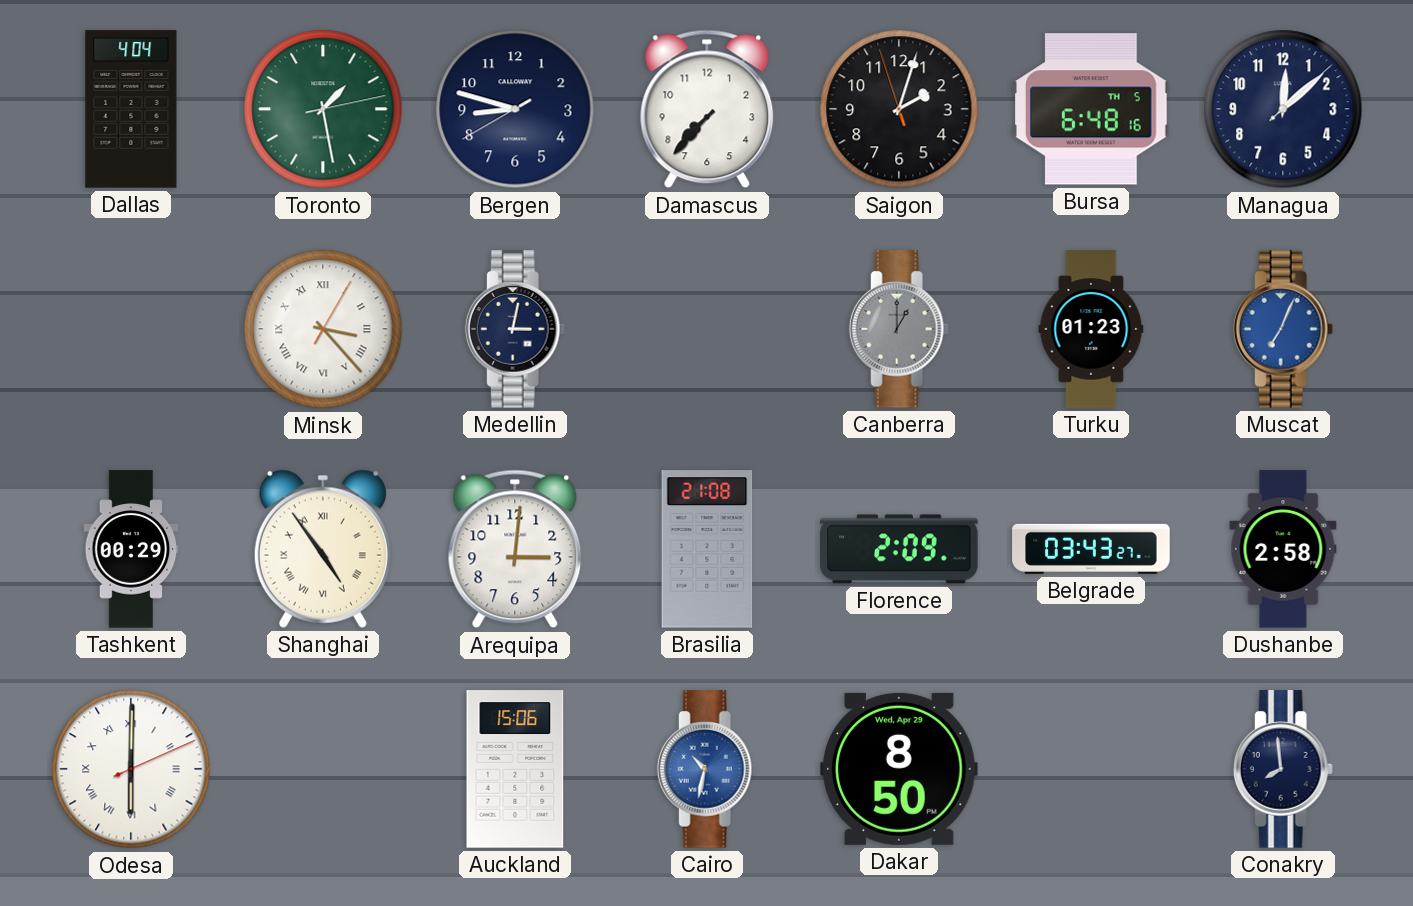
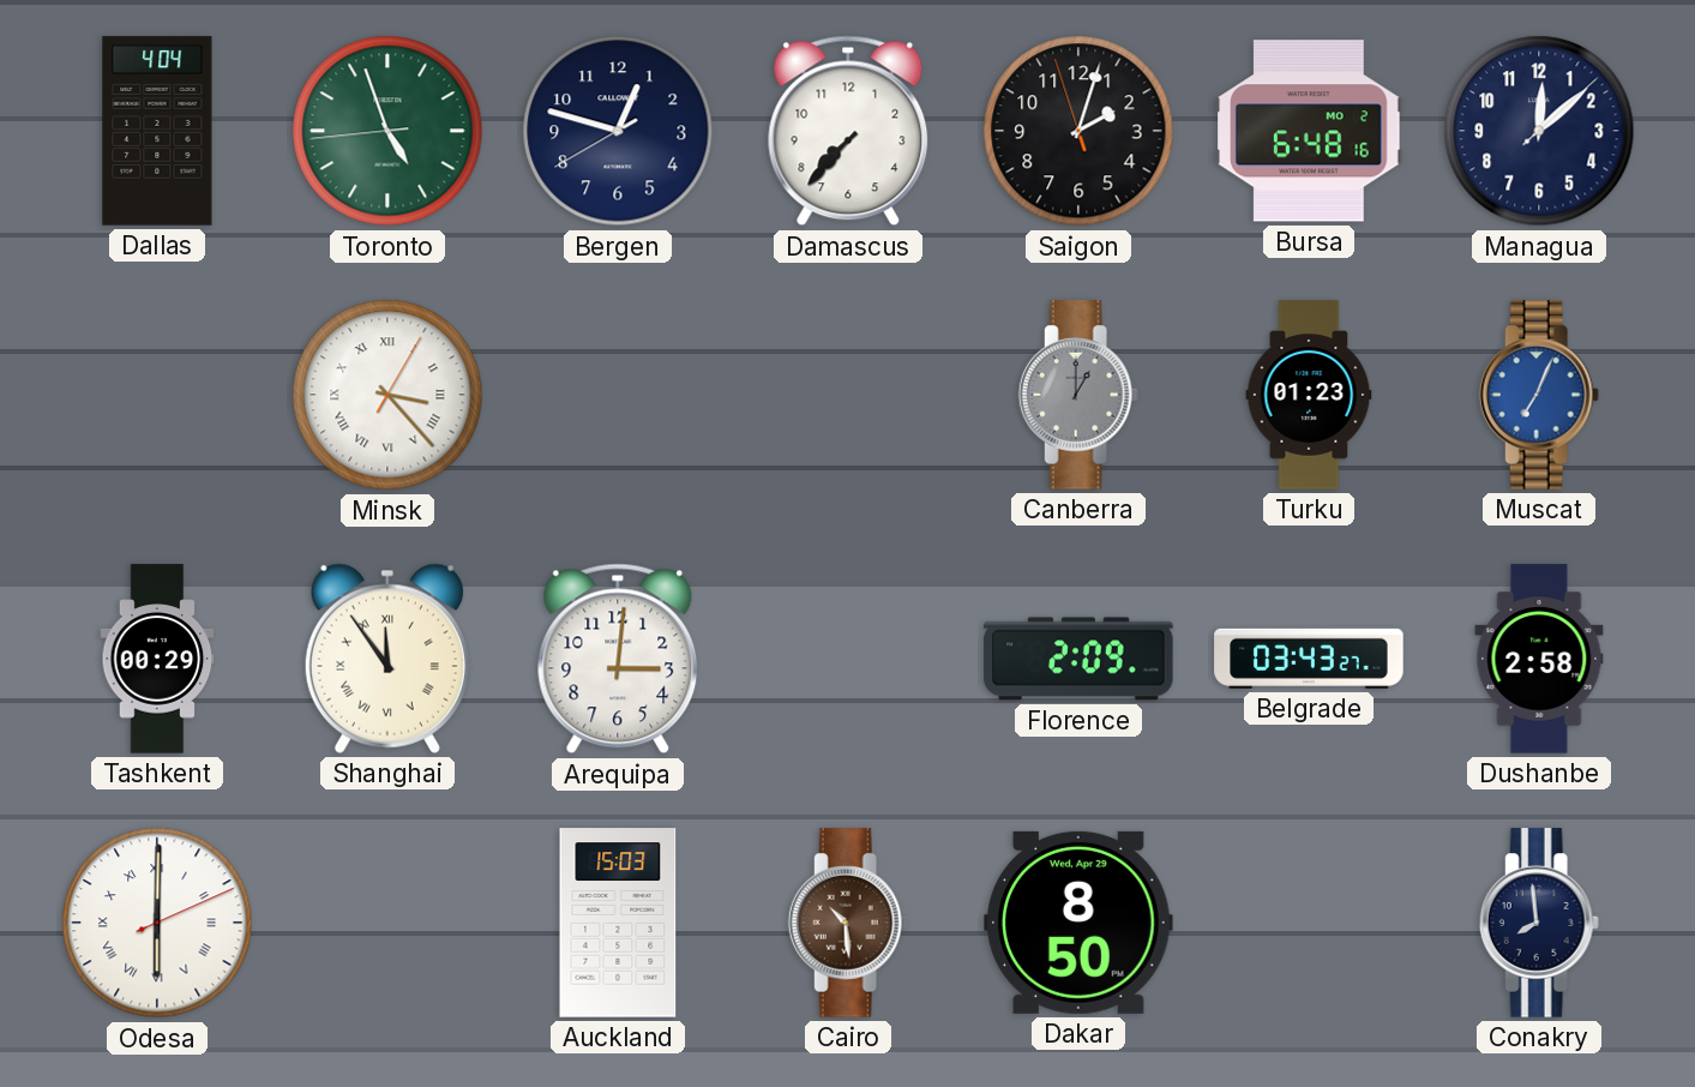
Toronto: 1:28 -> 4:56 (387, 131)
Bergen: 8:47 -> 12:47 (618, 131)
Bursa date: TH 5 -> MO 2 (1309, 131)
Medellin: 3:02 -> none (515, 329)
Shanghai: 4:54 -> 11:54 (387, 659)
Brasilia: 21:08 -> none (707, 549)
Auckland: 15:06 -> 15:03 (618, 923)
Cairo: 10:32 -> 10:29 (848, 923)
Cairo dial: blue -> brown (848, 923)
